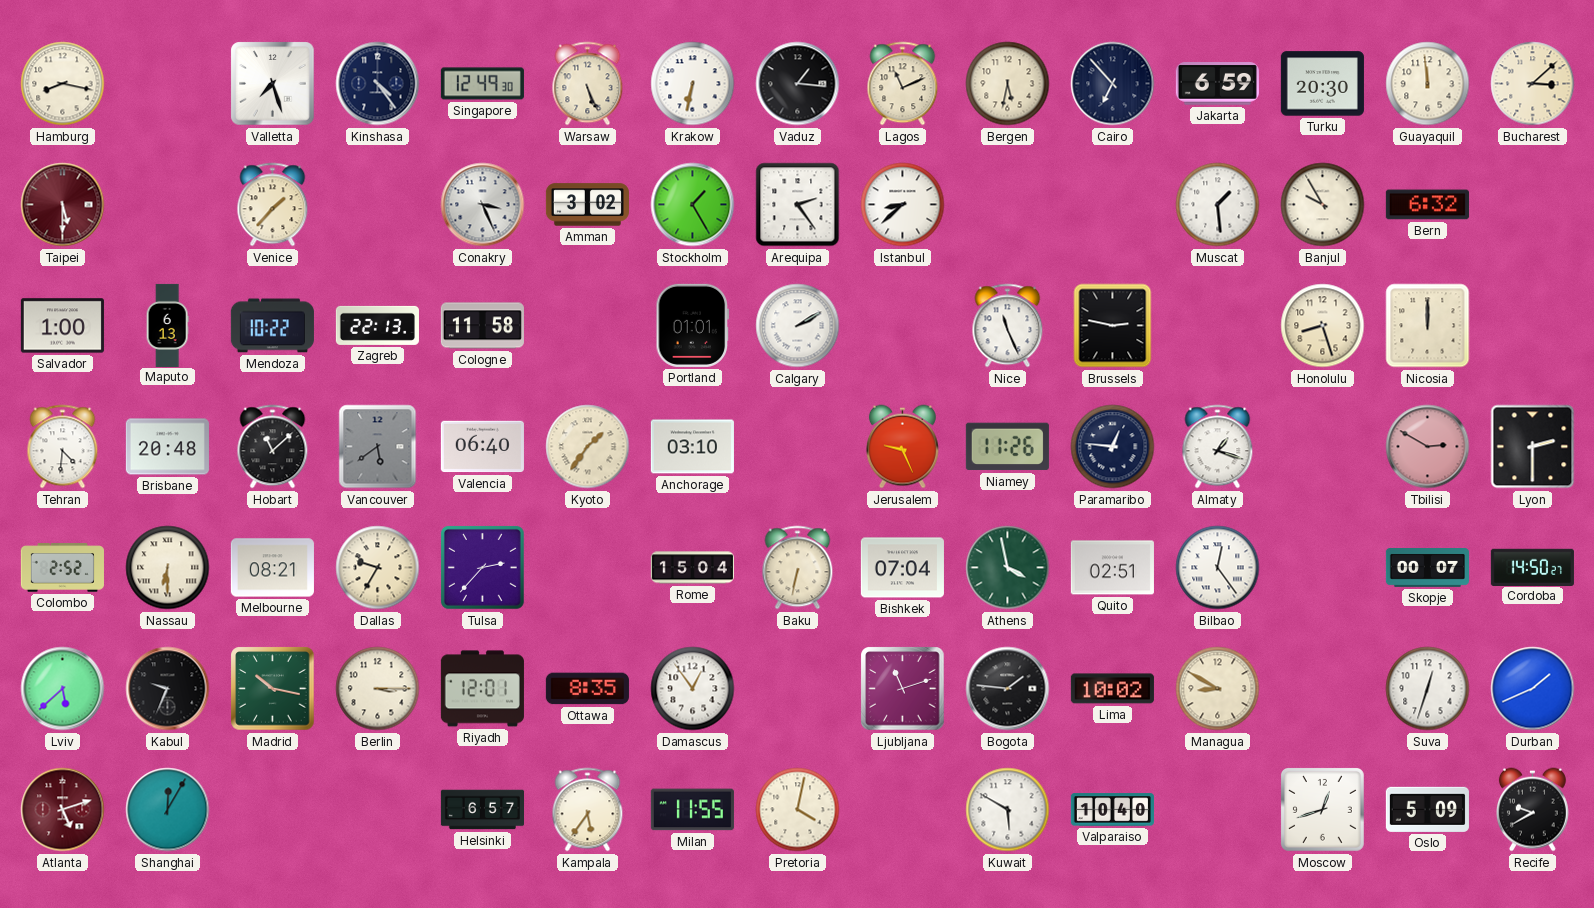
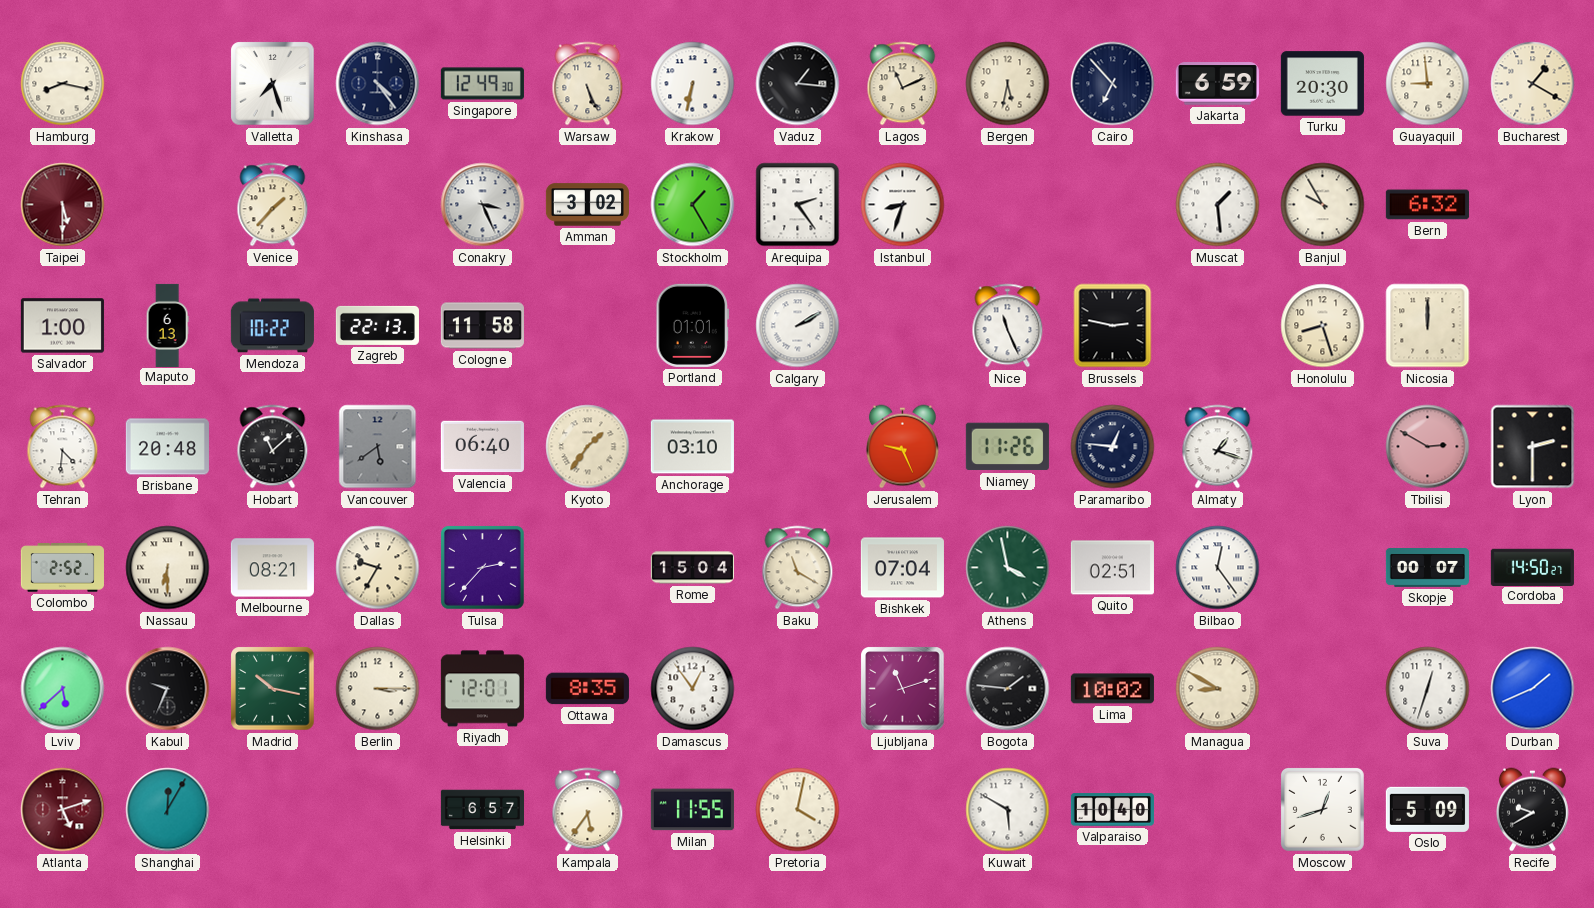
Guayaquil: 11:59 -> 8:59 (1428, 84)
Bucharest: 3:08 -> 1:20 (1533, 84)
Istanbul: 8:38 -> 8:33 (903, 205)
Baku: 6:32 -> 11:20 (798, 568)
